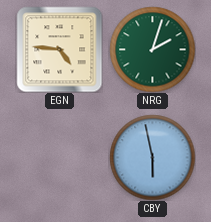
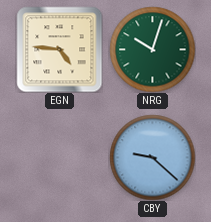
NRG: 2:03 -> 10:03 (152, 49)
CBY: 5:58 -> 9:22 (152, 157)
